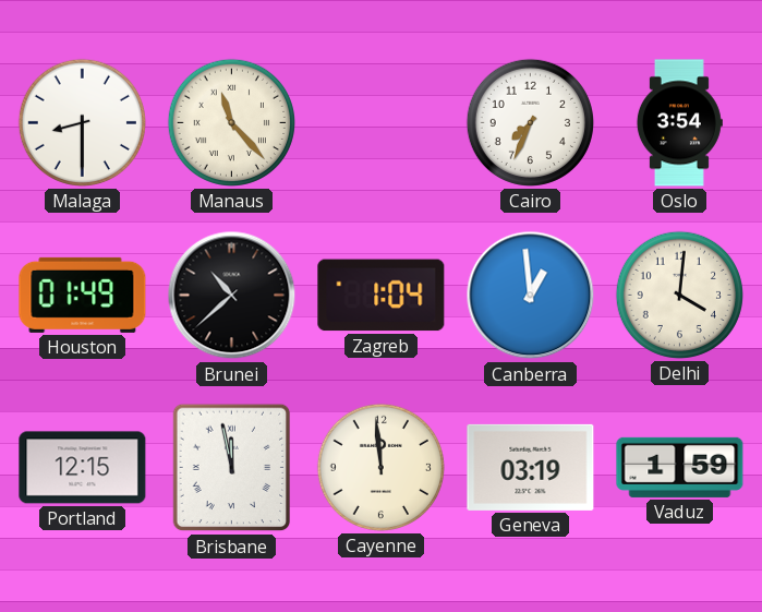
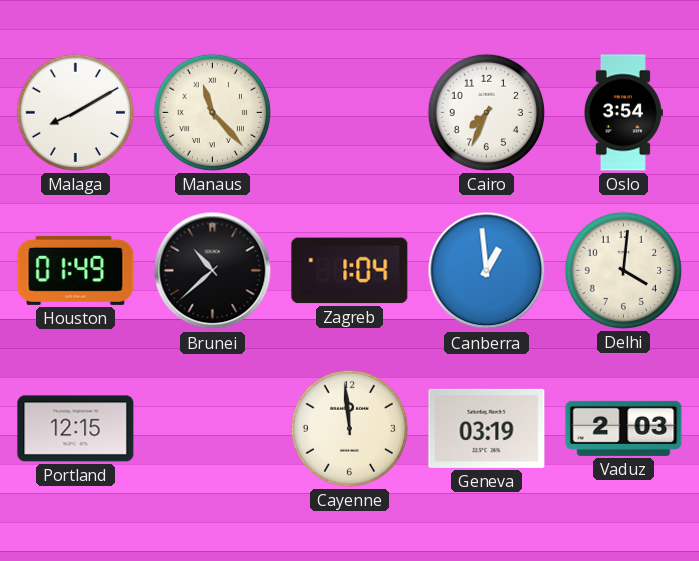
Malaga: 8:30 -> 8:10 (75, 112)
Brisbane: 11:58 -> none (232, 468)
Vaduz: 1:59 -> 2:03 (624, 428)
